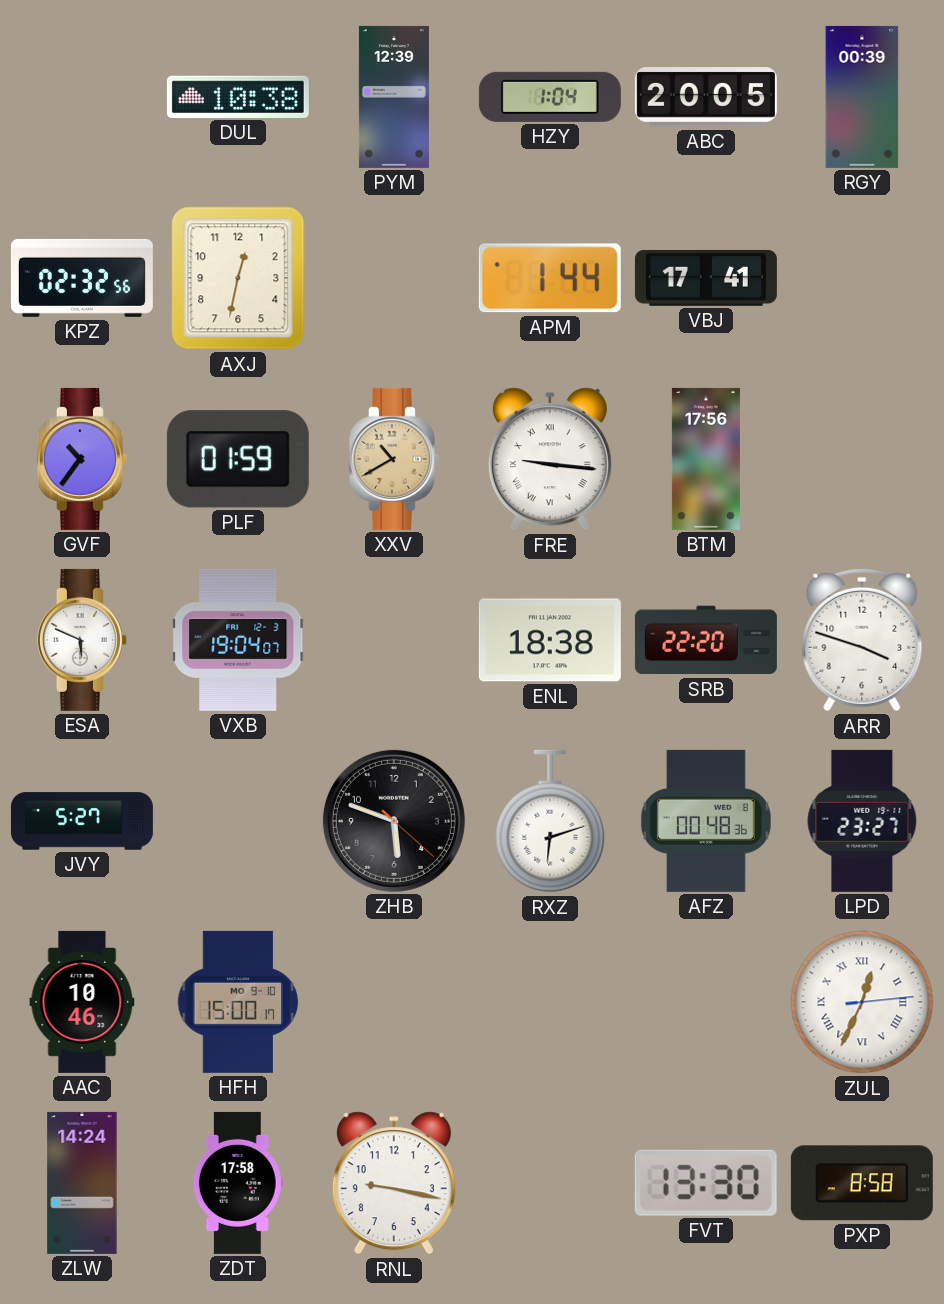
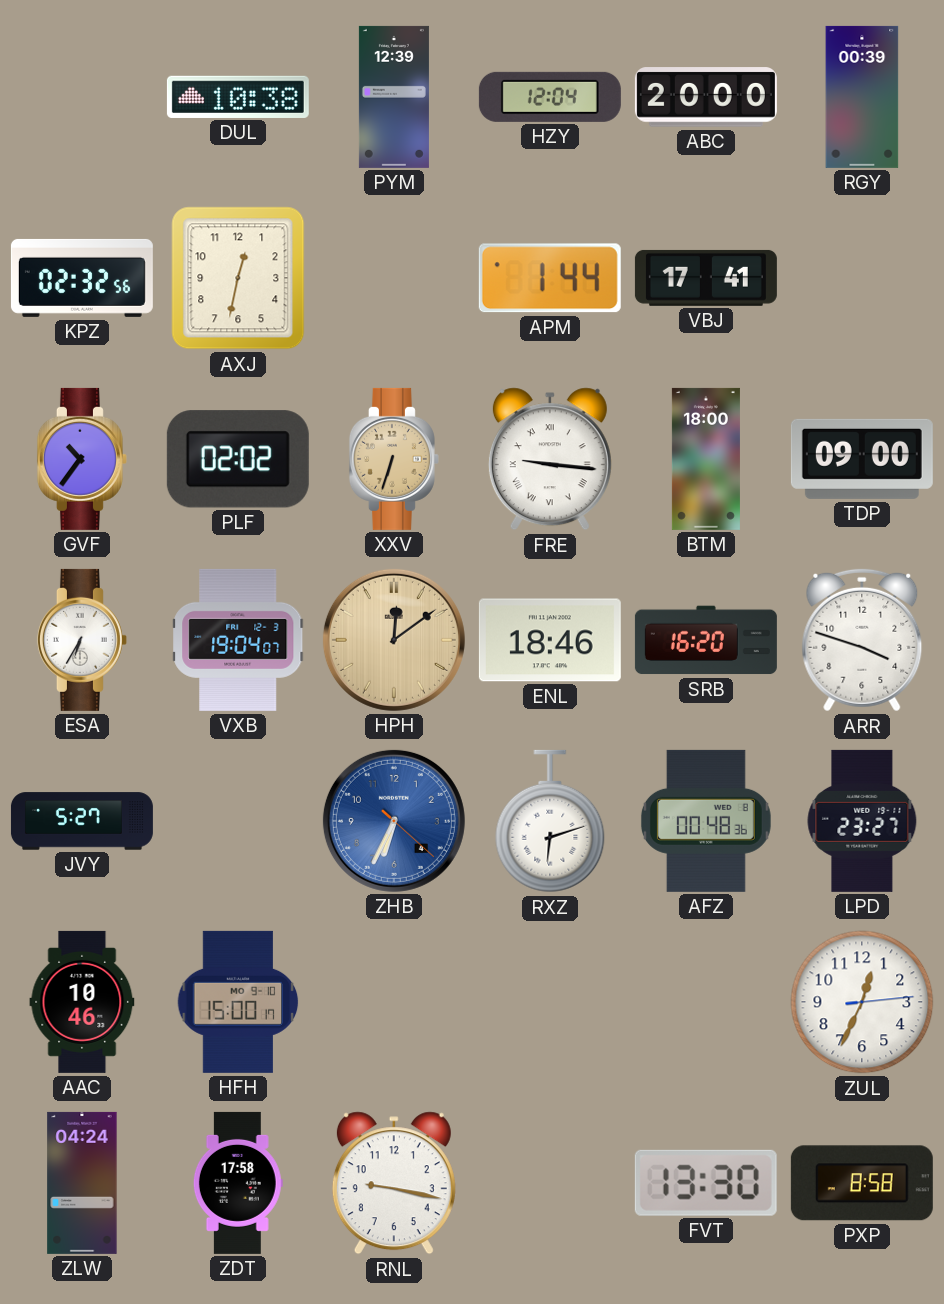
HZY: 1:04 -> 12:04 (550, 97)
ABC: 20:05 -> 20:00 (706, 97)
PLF: 01:59 -> 02:02 (238, 459)
XXV: 10:40 -> 6:33 (394, 459)
BTM: 17:56 -> 18:00 (706, 459)
TDP: none -> 09:00 (862, 459)
ESA: 5:49 -> 6:35 (82, 640)
HPH: none -> 12:09 (394, 640)
ENL: 18:38 -> 18:46 (550, 640)
SRB: 22:20 -> 16:20 (706, 640)
ZHB: 5:48 -> 6:34 (394, 821)
ZHB dial: black -> blue (394, 821)
ZUL numerals: Roman -> Arabic (862, 1002)
ZLW: 14:24 -> 04:24 (82, 1183)
